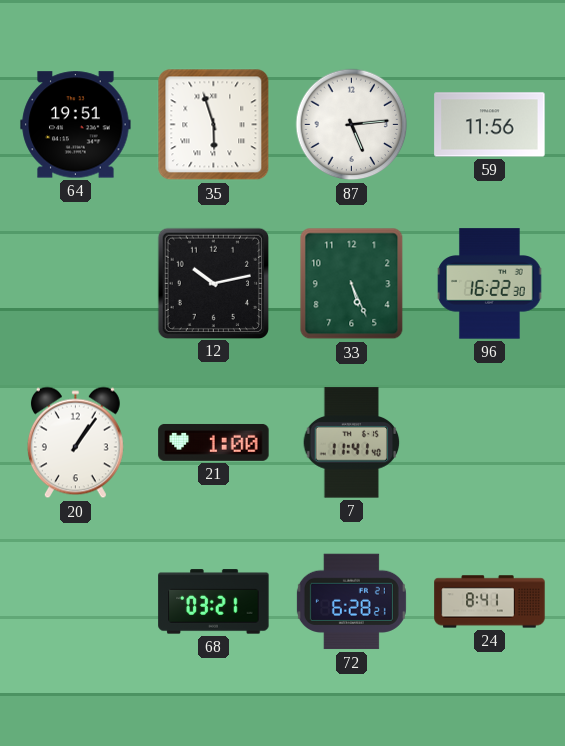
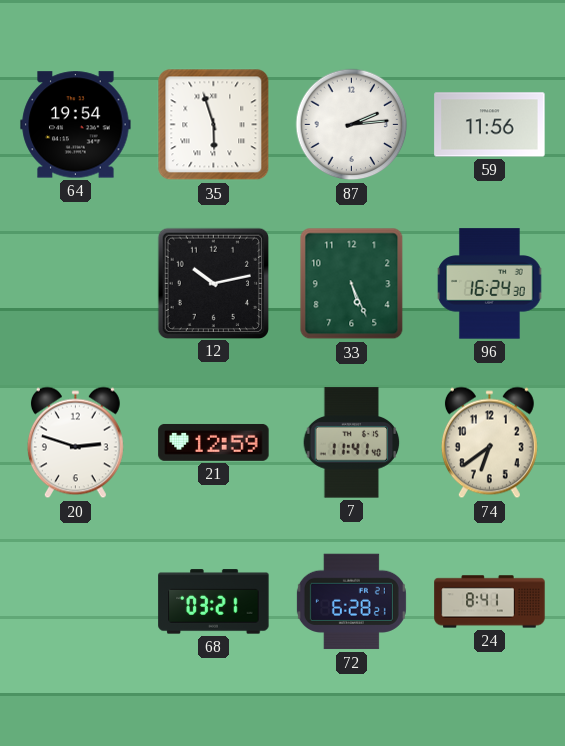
64: 19:51 -> 19:54 (76, 125)
87: 5:14 -> 2:14 (352, 125)
96: 16:22 -> 16:24 (490, 284)
20: 1:06 -> 2:48 (75, 443)
21: 1:00 -> 12:59 (214, 442)
74: none -> 6:39 (489, 443)
